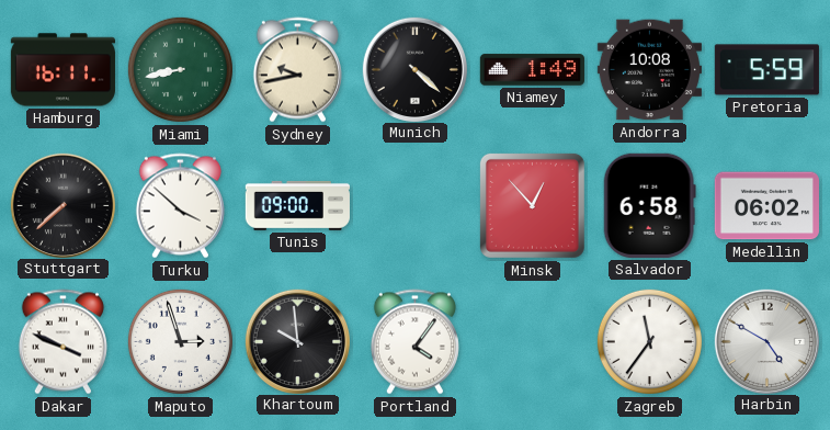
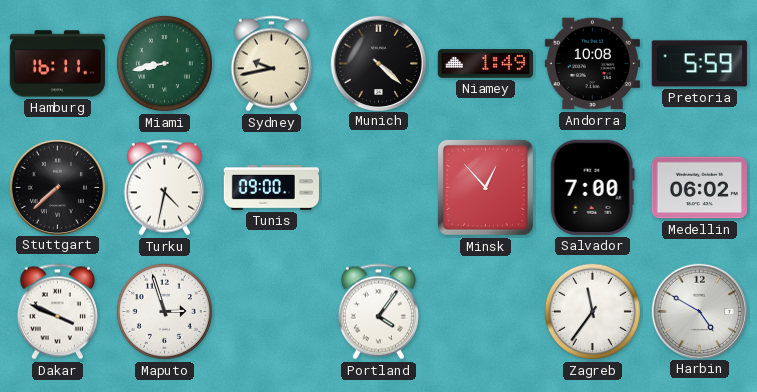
Turku: 3:52 -> 4:32 (164, 188)
Salvador: 6:58 -> 7:00 (592, 187)
Khartoum: 9:59 -> none (297, 341)
